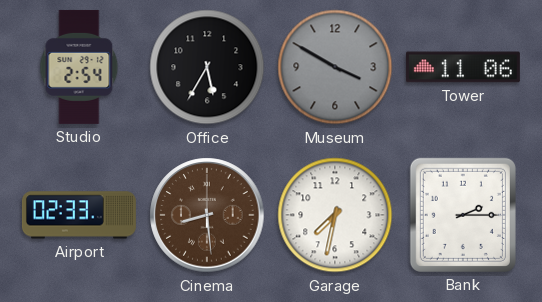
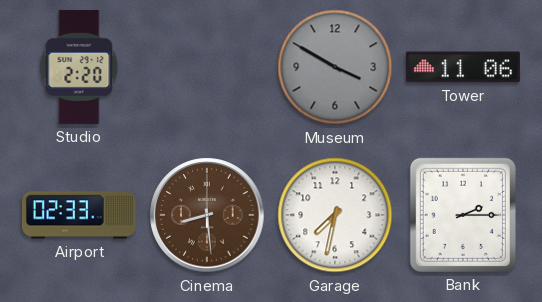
Studio: 2:54 -> 2:20 (79, 67)
Office: 5:35 -> none (207, 67)
